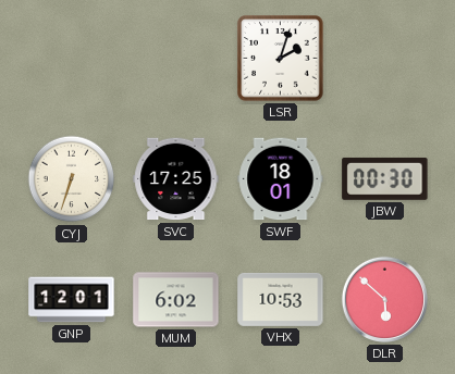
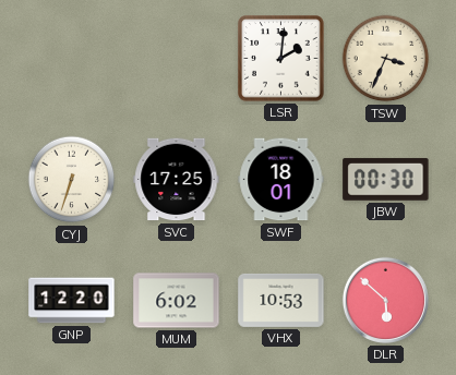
LSR: 2:03 -> 2:01 (281, 59)
TSW: none -> 3:34 (386, 59)
GNP: 12:01 -> 12:20 (72, 301)
